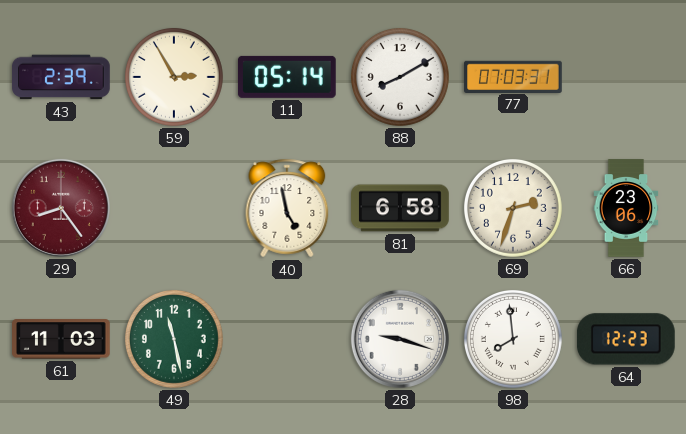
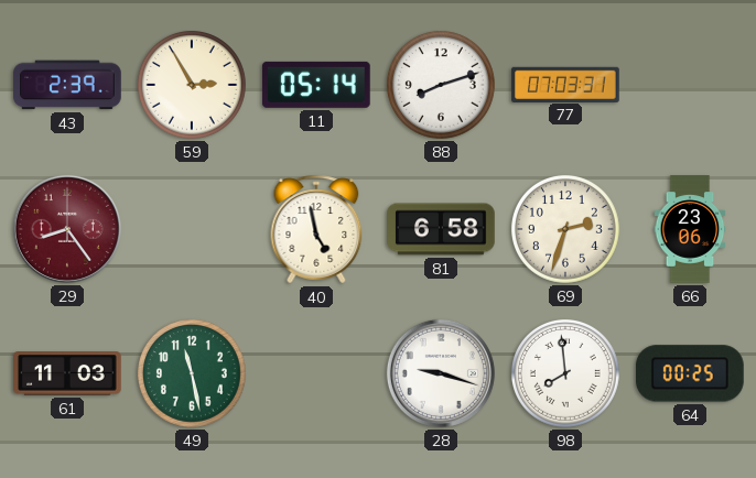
88: 8:10 -> 8:12 (441, 85)
64: 12:23 -> 00:25 (690, 373)
